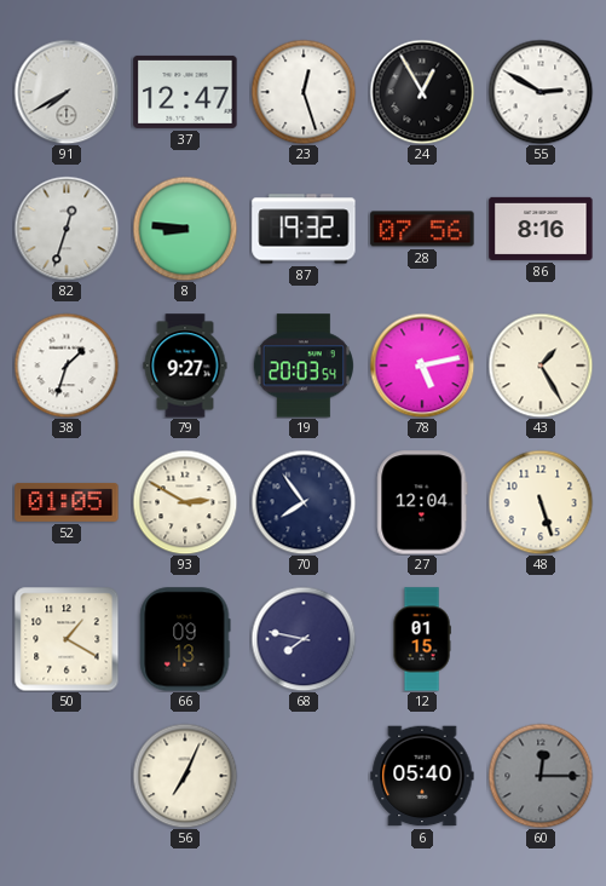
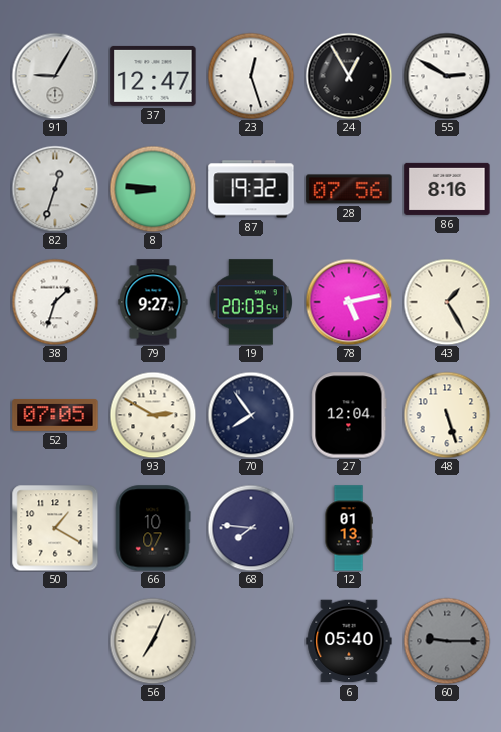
91: 7:40 -> 9:05 (55, 76)
52: 01:05 -> 07:05 (55, 415)
66: 09:13 -> 10:07 (153, 528)
68: 7:47 -> 7:46 (251, 528)
12: 01:15 -> 01:13 (349, 528)
60: 12:15 -> 9:15 (447, 641)
